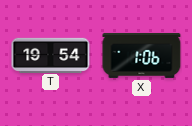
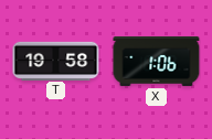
T: 19:54 -> 19:58 (56, 61)
